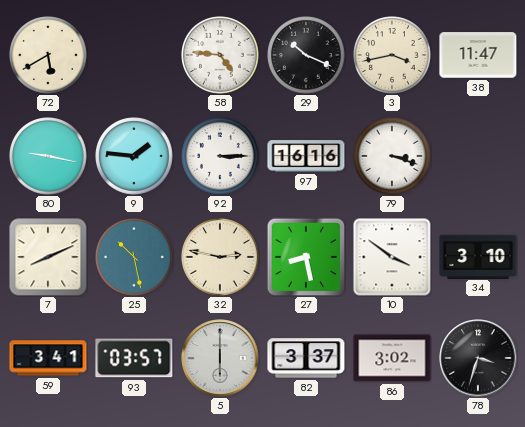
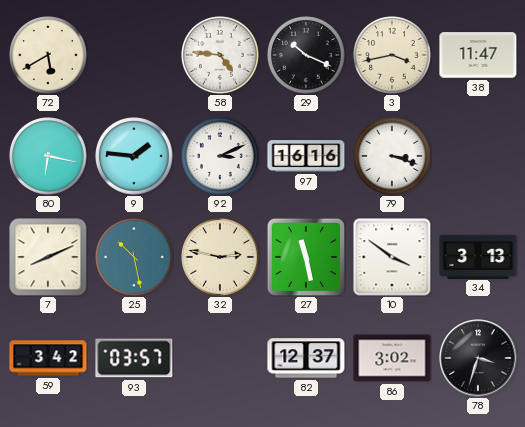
80: 9:17 -> 6:17 (49, 157)
92: 3:15 -> 3:11 (221, 157)
27: 8:28 -> 11:28 (306, 257)
34: 3:10 -> 3:13 (478, 256)
59: 3:41 -> 3:42 (48, 358)
5: 6:00 -> none (220, 358)
82: 3:37 -> 12:37 (306, 358)
